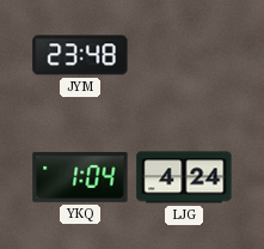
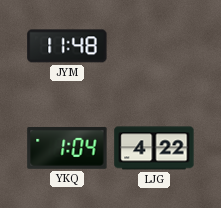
JYM: 23:48 -> 11:48 (67, 46)
LJG: 4:24 -> 4:22 (154, 148)
